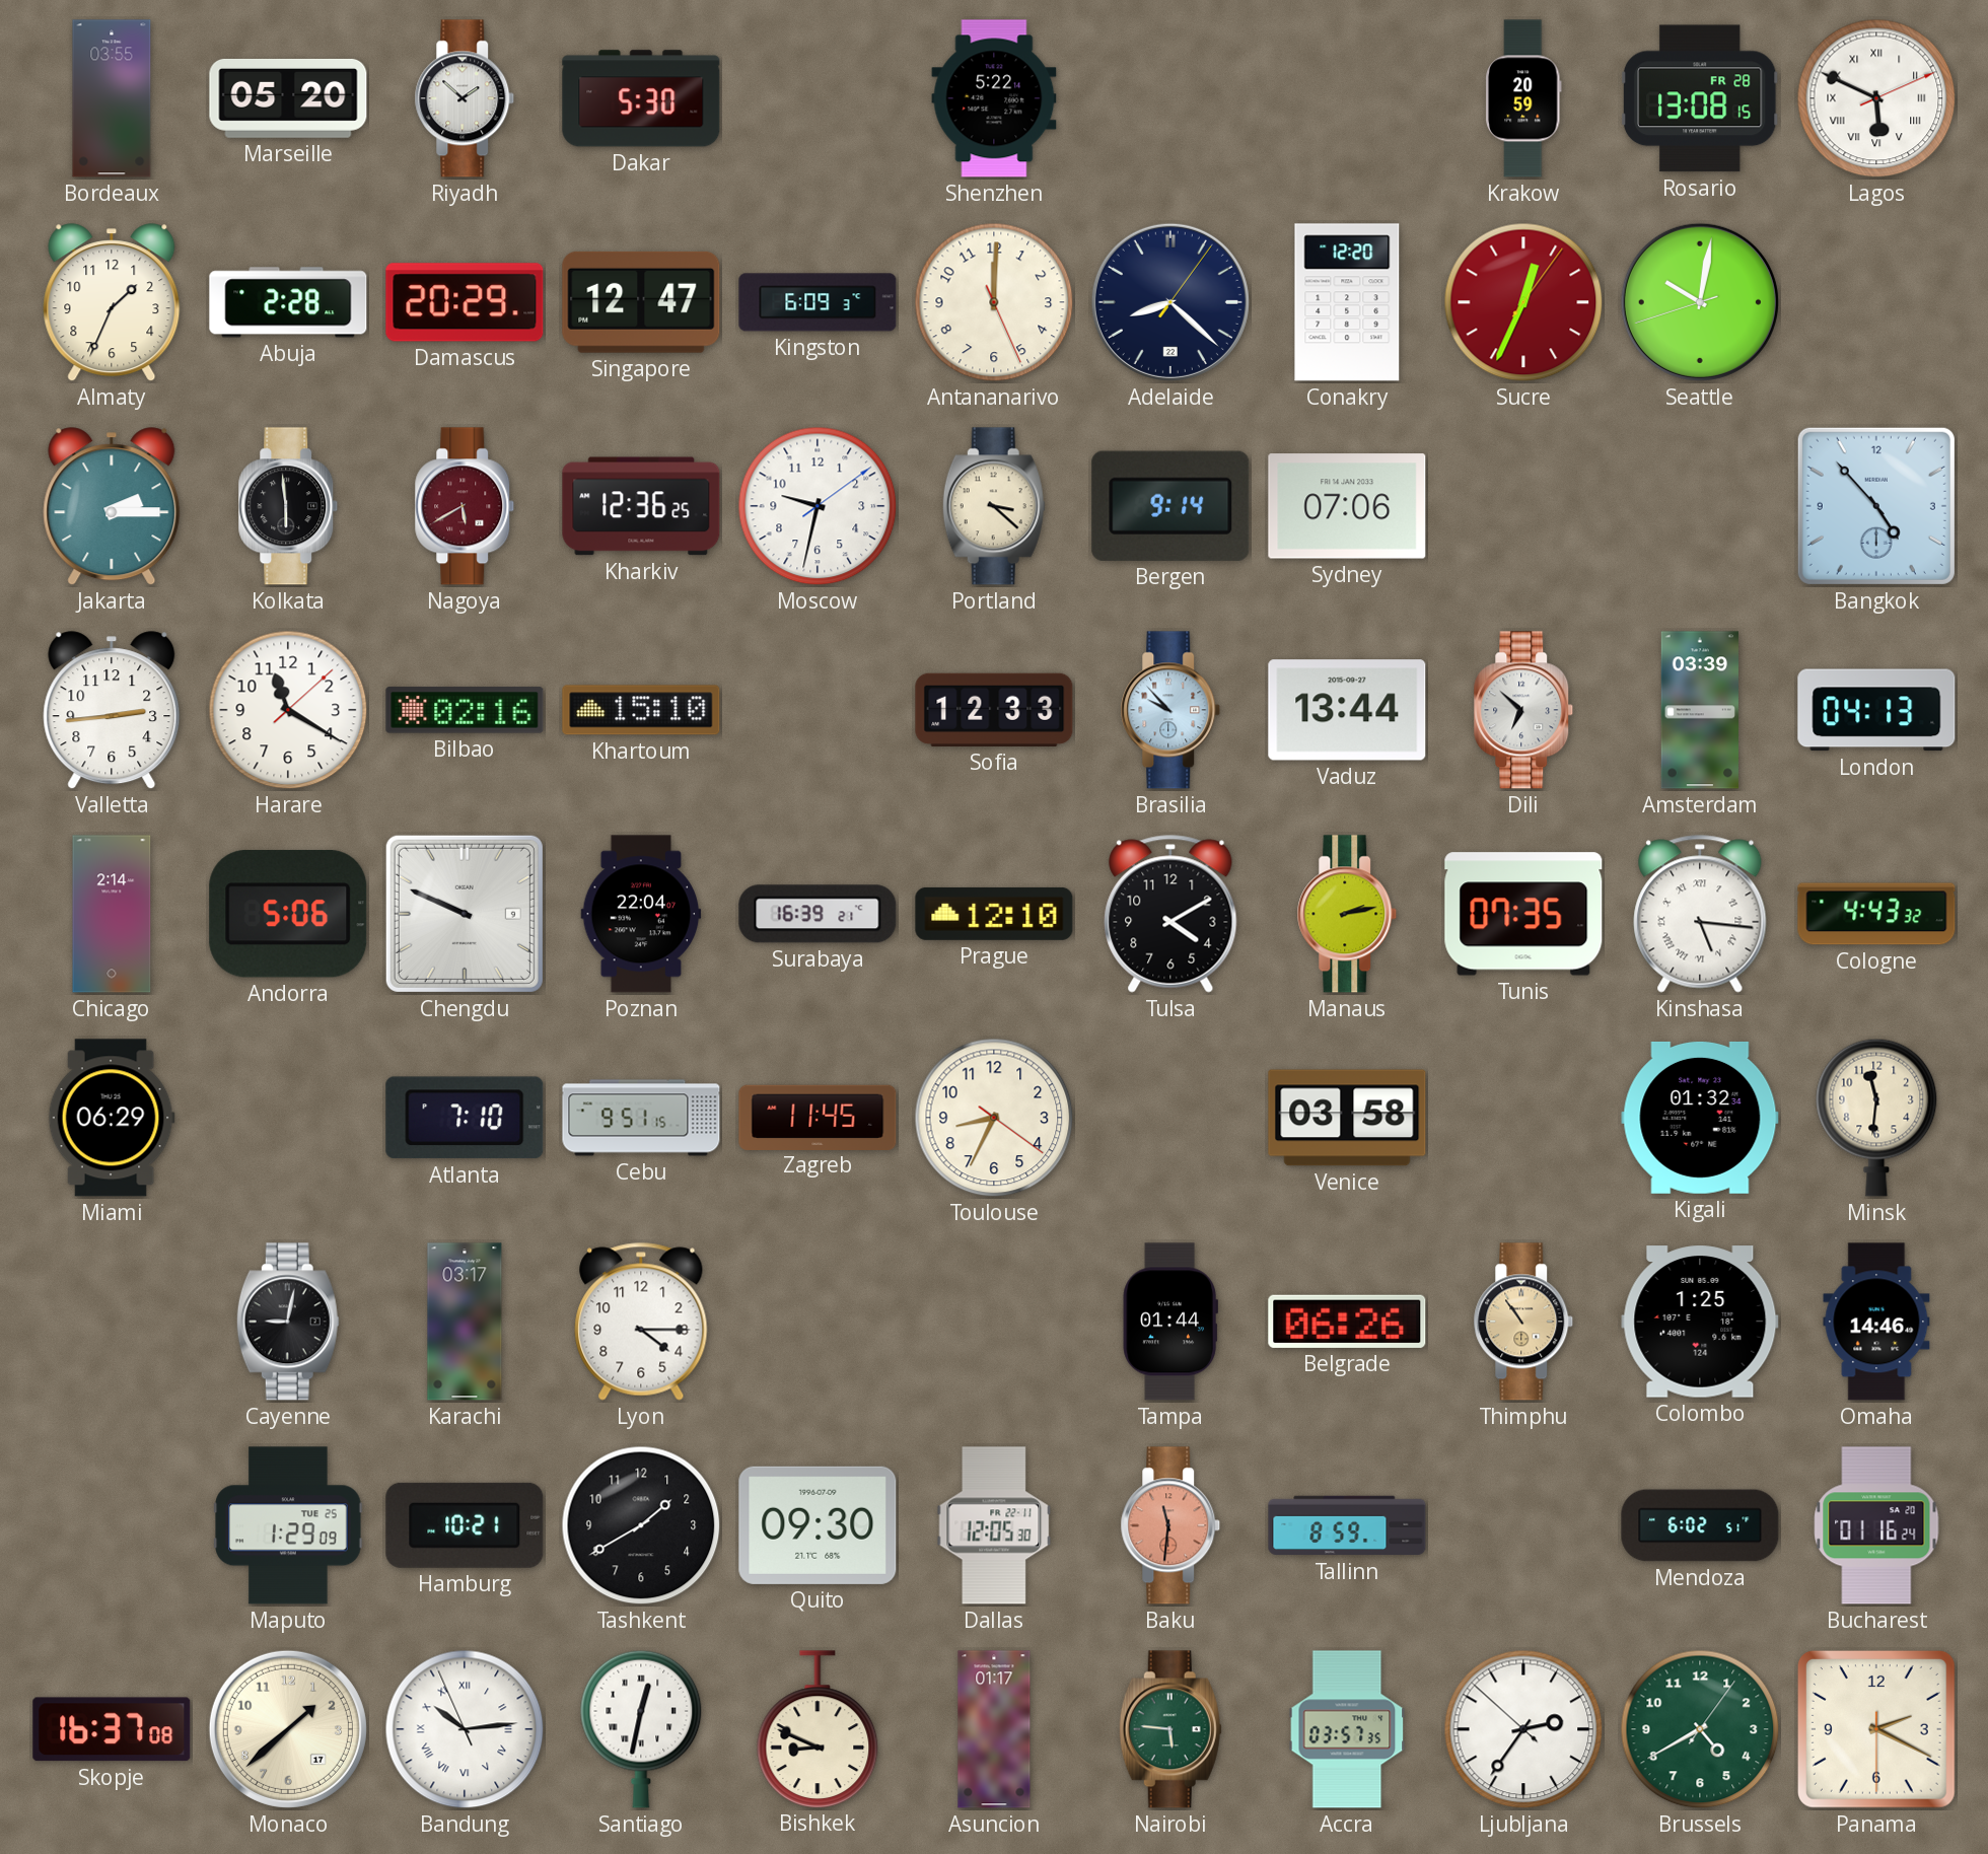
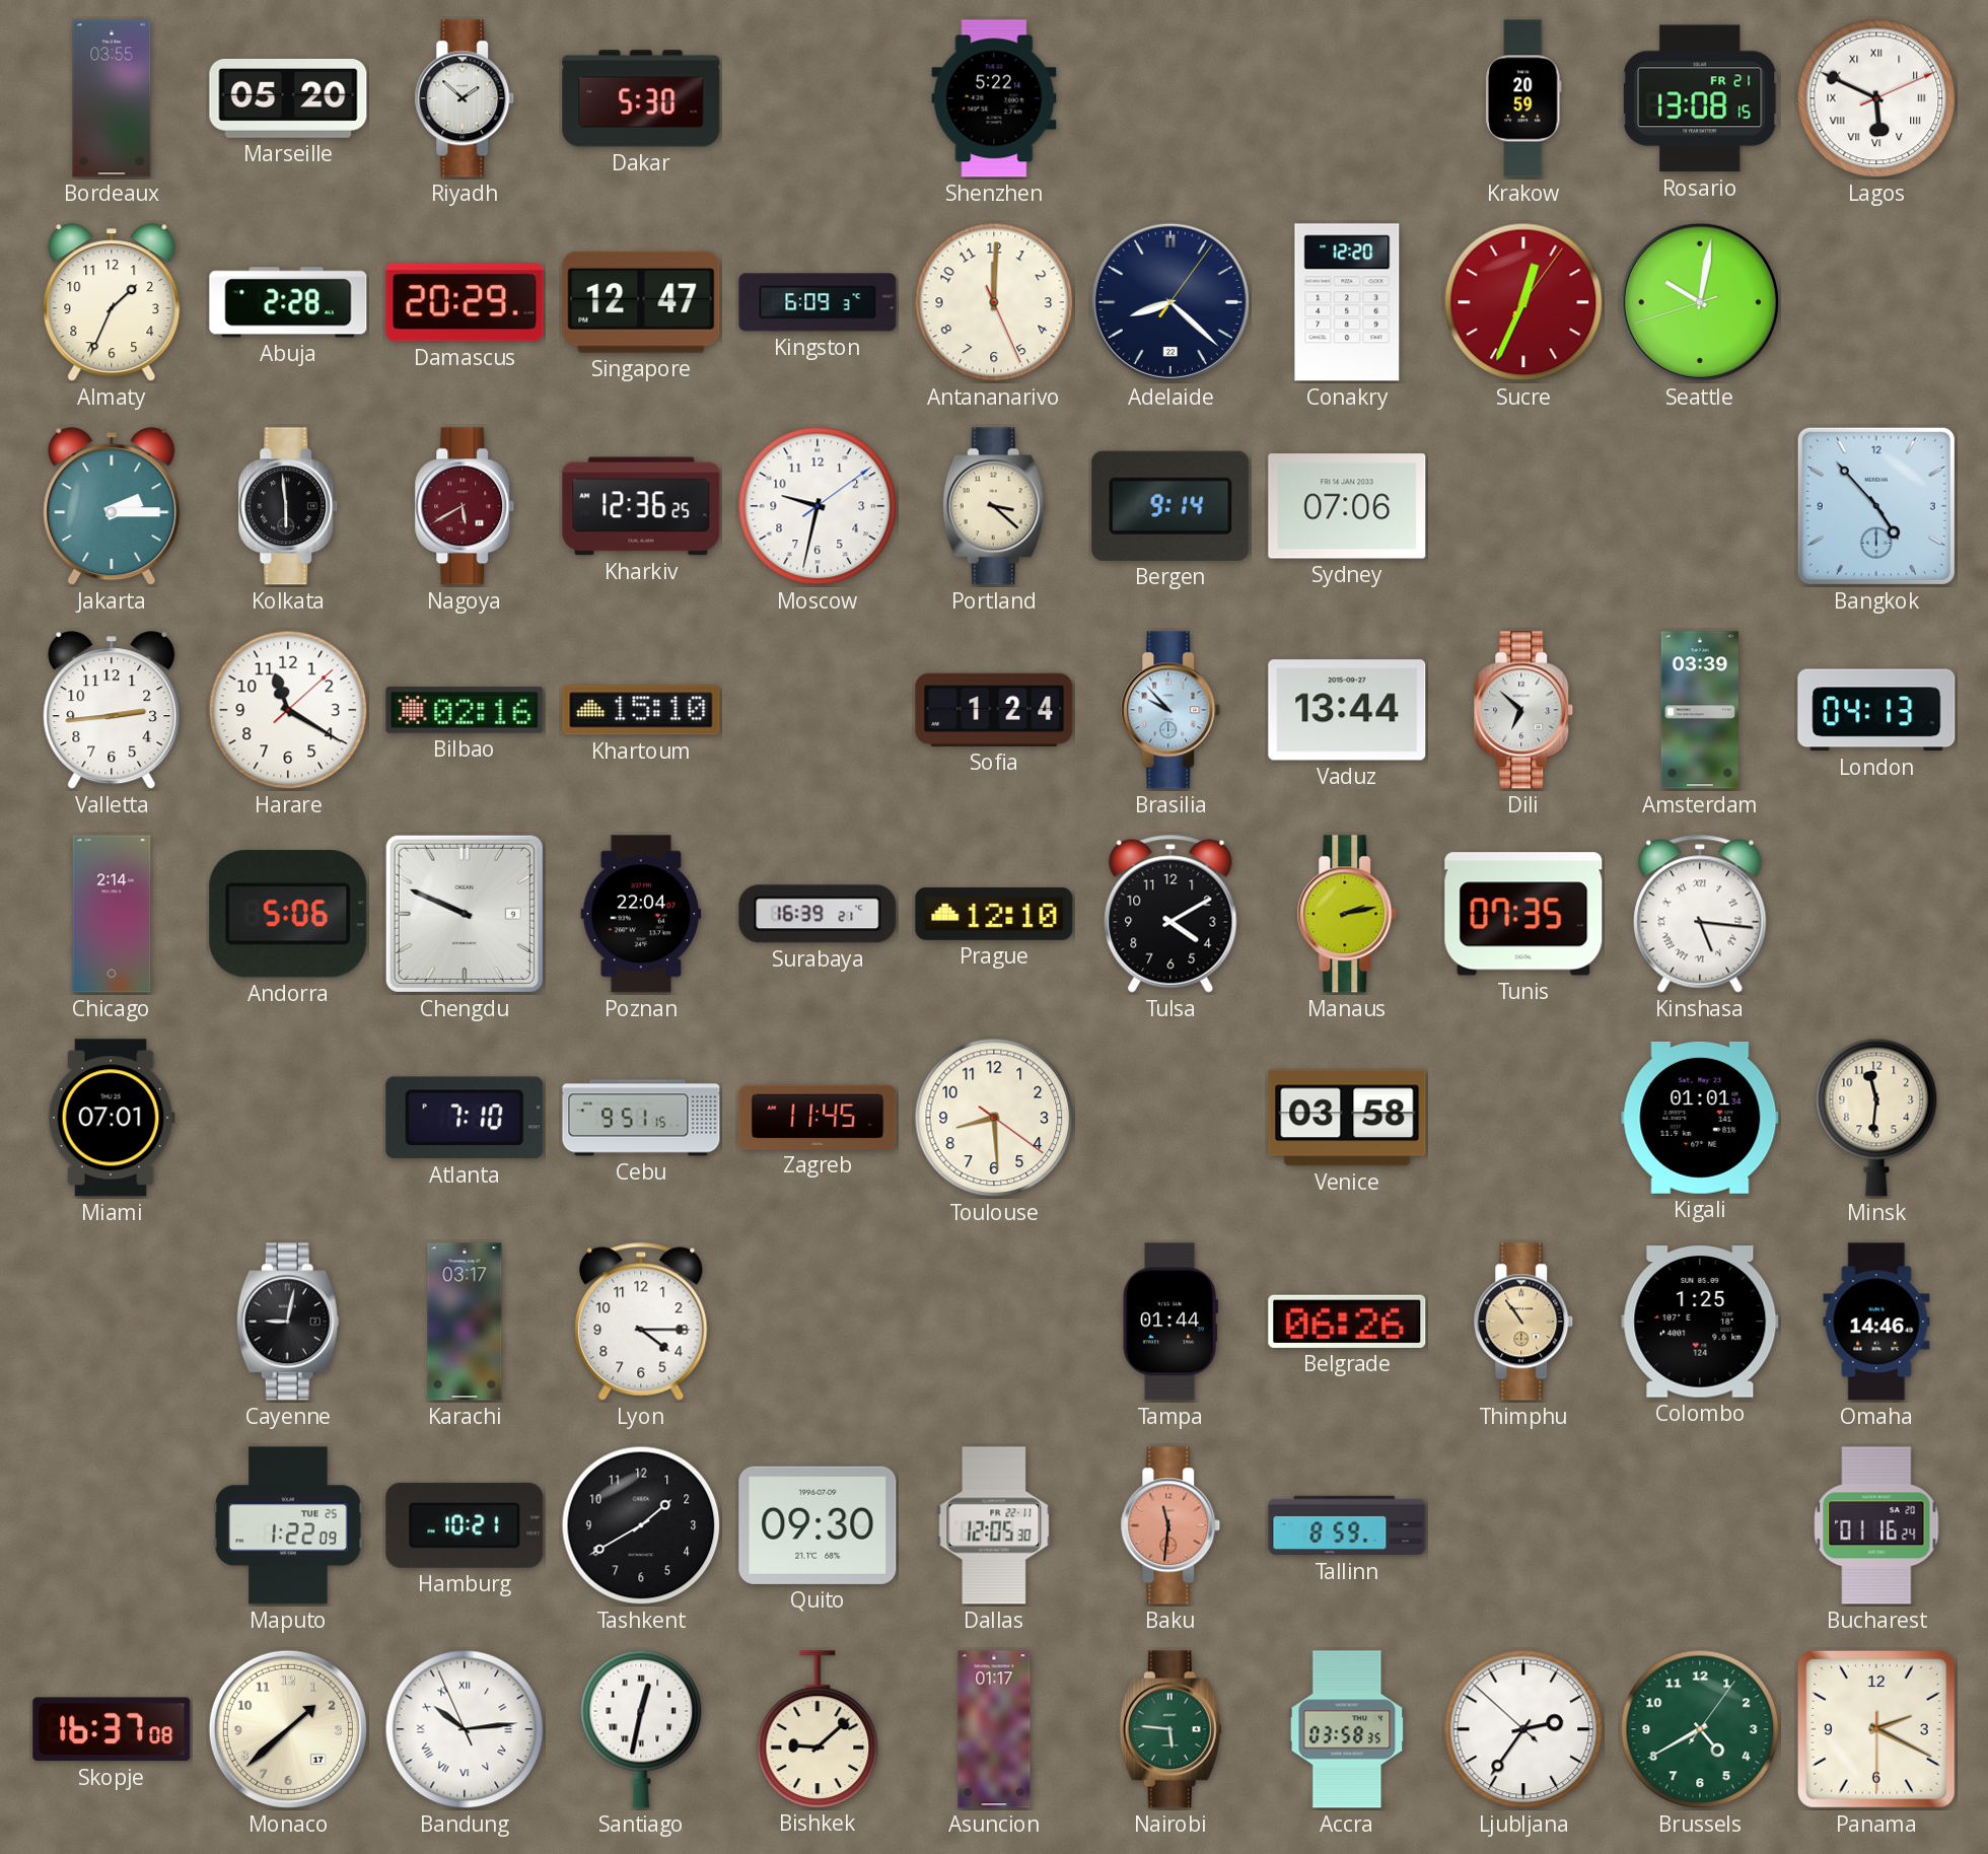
Rosario date: FR 28 -> FR 21 (1700, 98)
Sofia: 12:33 -> 1:24 (994, 710)
Cologne: 4:43 -> none (1876, 914)
Miami: 06:29 -> 07:01 (112, 1118)
Toulouse: 8:34 -> 8:29 (994, 1118)
Kigali: 01:32 -> 01:01 (1700, 1118)
Maputo: 1:29 -> 1:22 (288, 1525)
Mendoza: 6:02 -> none (1700, 1525)
Bishkek: 8:49 -> 9:08 (818, 1729)
Accra: 03:57 -> 03:58 (1347, 1729)
